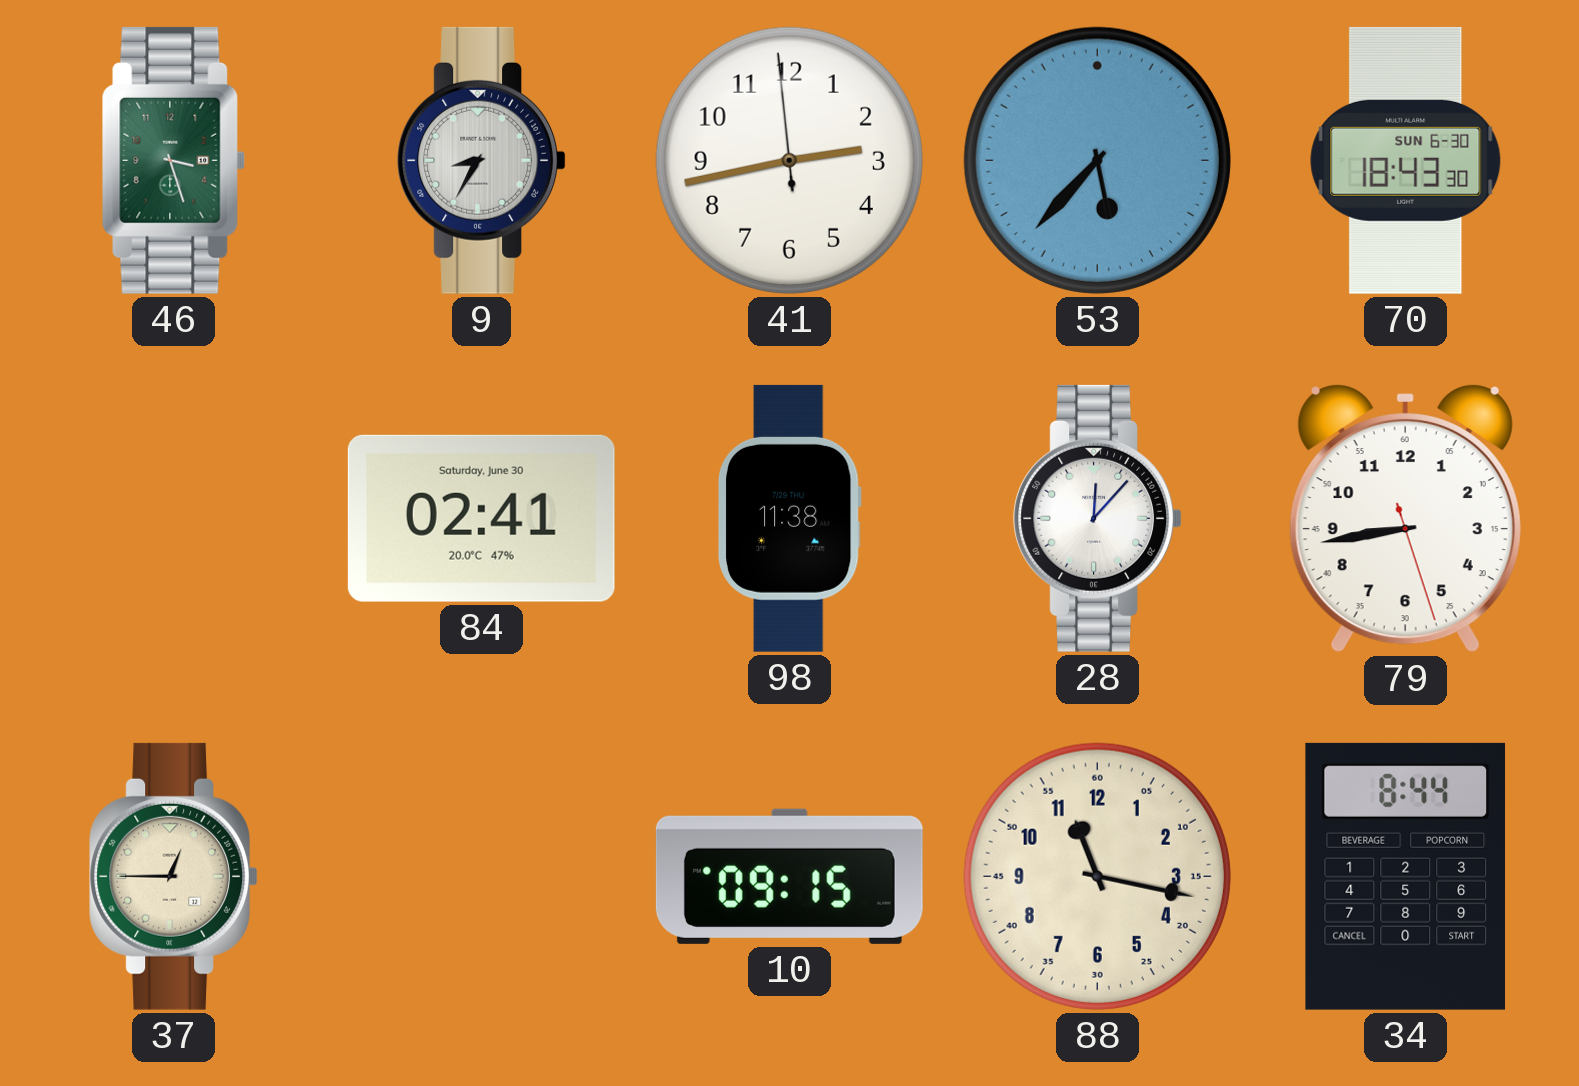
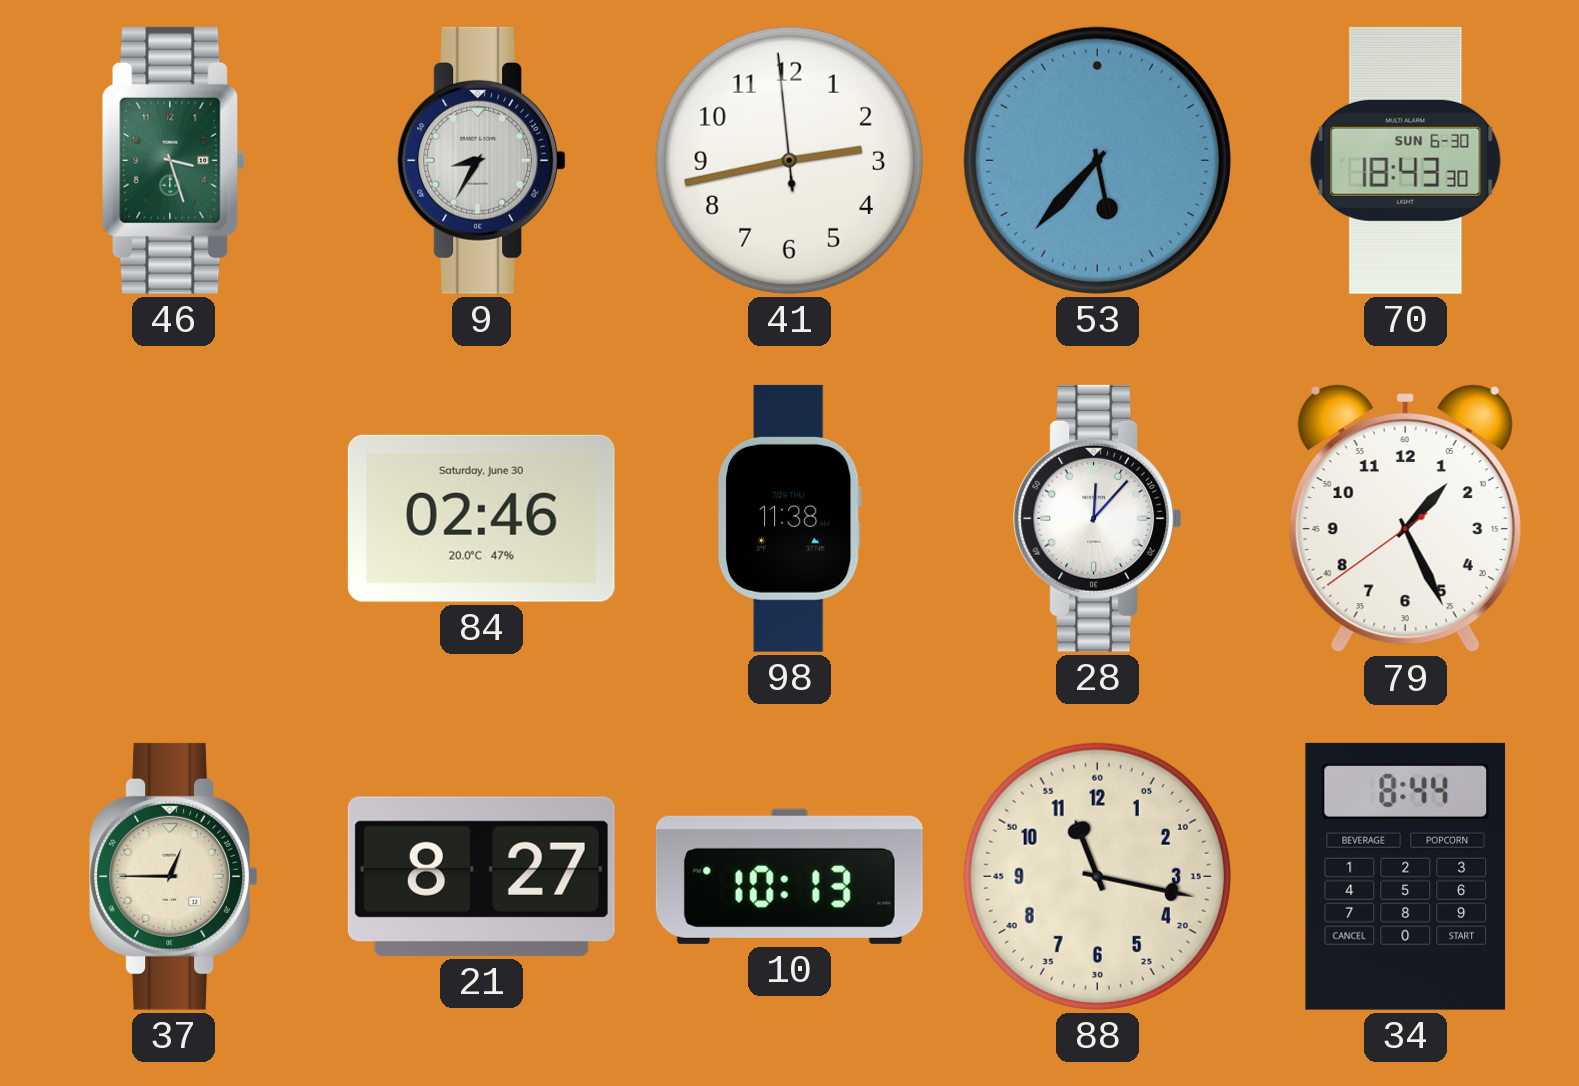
84: 02:41 -> 02:46 (481, 518)
79: 8:43 -> 1:25 (1405, 519)
21: none -> 8:27 (481, 876)
10: 09:15 -> 10:13 (789, 876)
